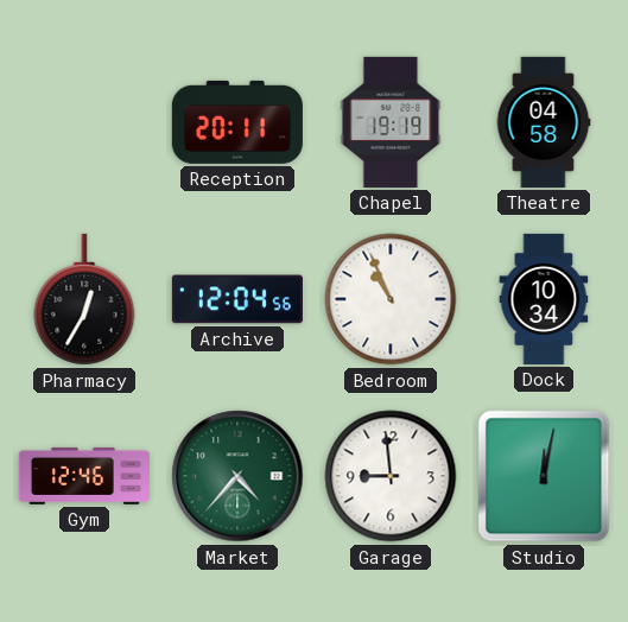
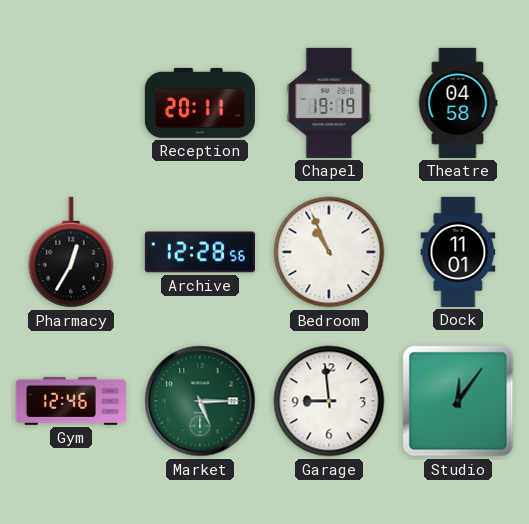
Archive: 12:04 -> 12:28 (200, 252)
Dock: 10:34 -> 11:01 (458, 252)
Market: 4:37 -> 5:15 (200, 401)
Studio: 12:02 -> 12:06 (458, 401)
